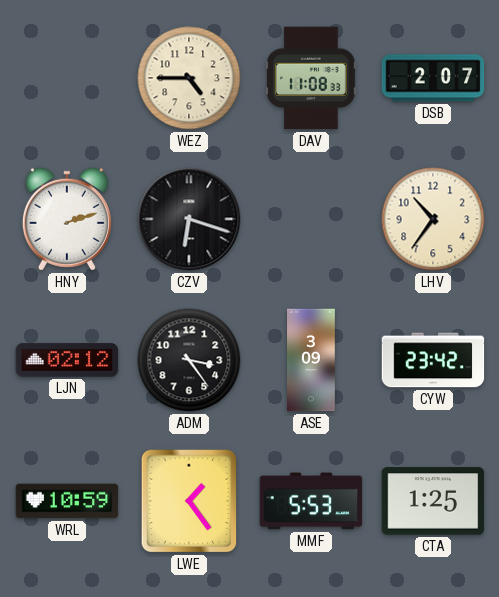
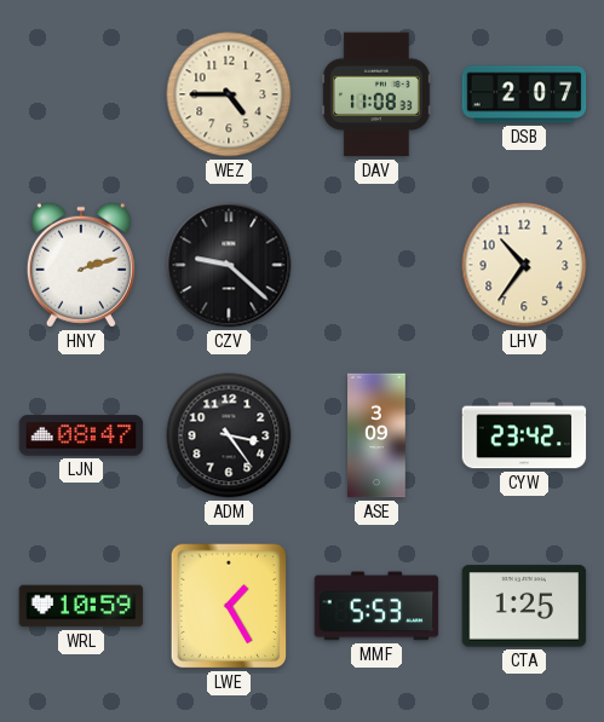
CZV: 6:18 -> 9:22 (229, 265)
LJN: 02:12 -> 08:47 (81, 435)
LWE: 1:24 -> 1:25 (229, 606)
